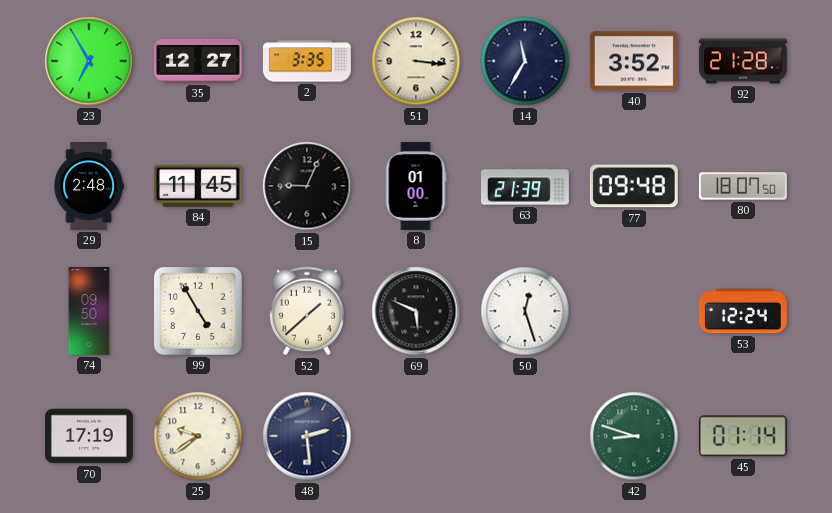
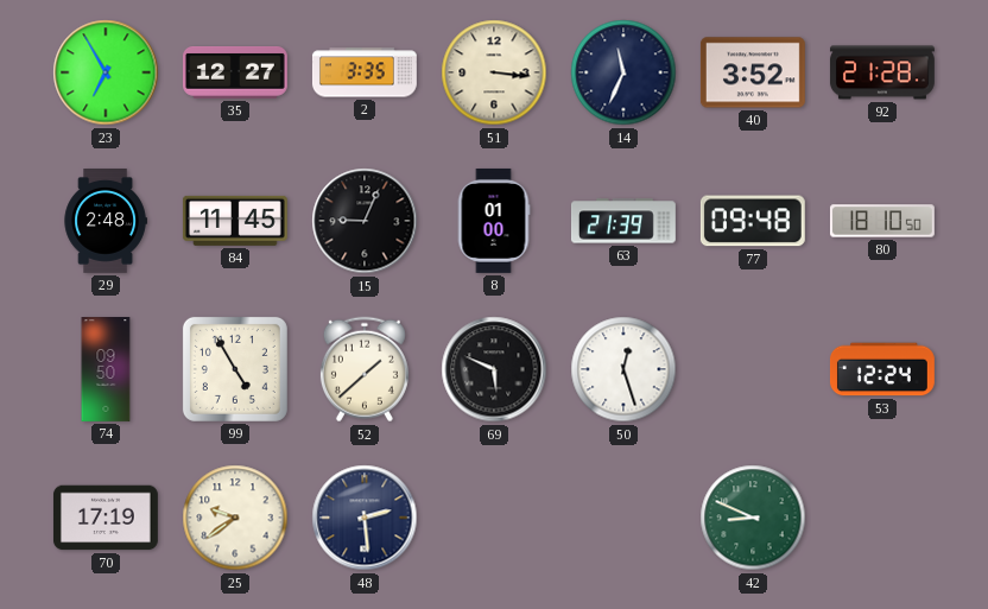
14: 11:35 -> 11:34 (623, 72)
80: 18:07 -> 18:10 (882, 221)
42: 8:48 -> 8:49 (753, 518)
45: 01:14 -> none (743, 436)
